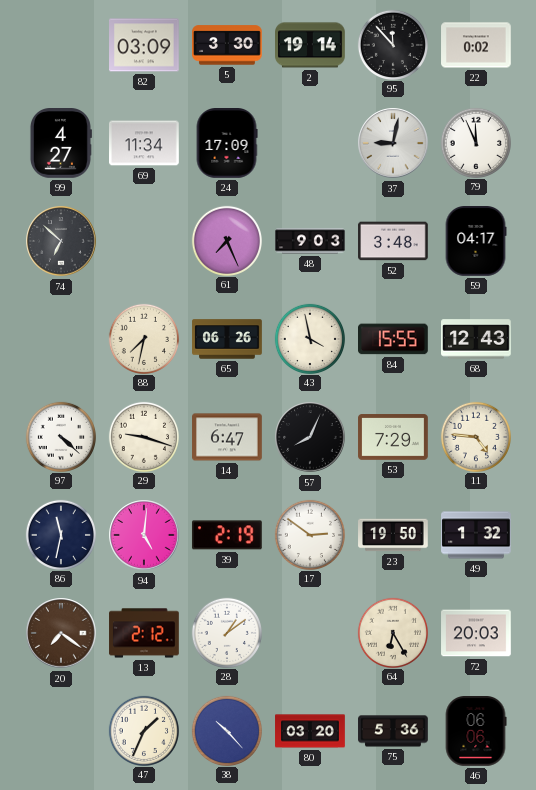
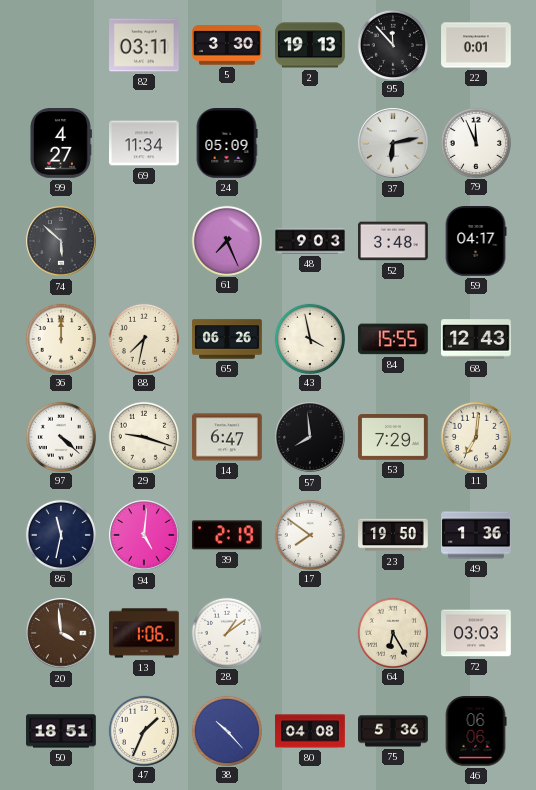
82: 03:09 -> 03:11 (144, 45)
2: 19:14 -> 19:13 (311, 45)
22: 0:02 -> 0:01 (476, 45)
24: 17:09 -> 05:09 (227, 144)
37: 9:02 -> 6:13 (393, 143)
74: 6:52 -> 5:52 (61, 241)
36: none -> 12:00 (60, 338)
57: 8:04 -> 7:59 (310, 437)
11: 4:46 -> 7:01 (475, 436)
17: 2:51 -> 7:51 (309, 534)
49: 1:32 -> 1:36 (476, 535)
20: 7:21 -> 3:59 (61, 633)
13: 2:12 -> 1:06 (144, 633)
72: 20:03 -> 03:03 (476, 633)
50: none -> 18:51 (61, 731)
80: 03:20 -> 04:08 (310, 731)
